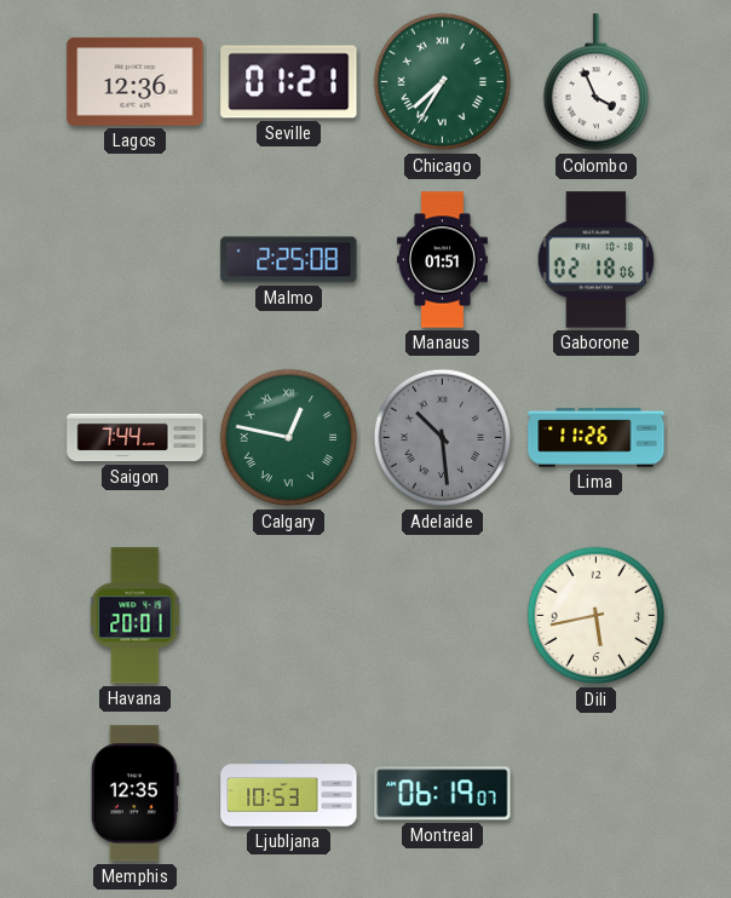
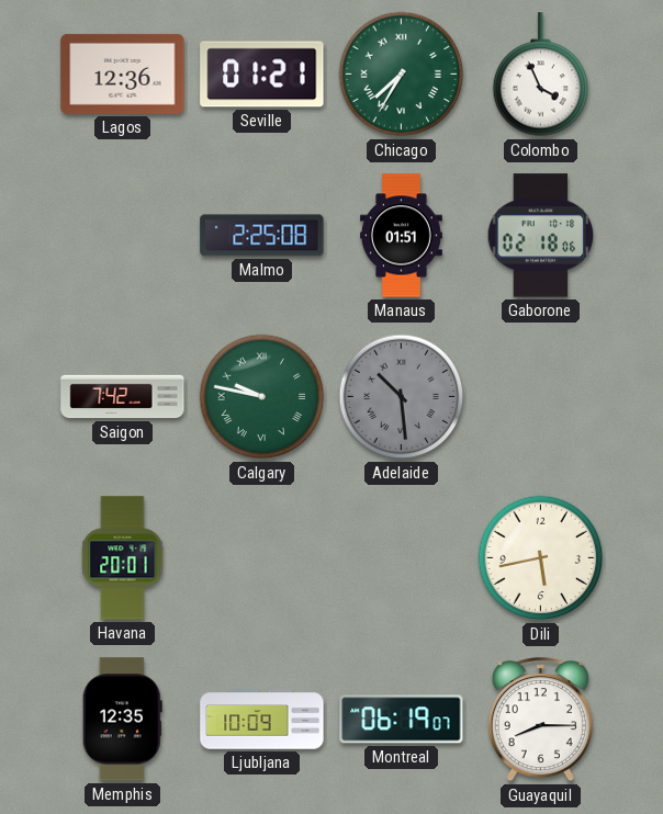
Saigon: 7:44 -> 7:42 (123, 397)
Calgary: 12:47 -> 9:47 (262, 397)
Lima: 11:26 -> none (597, 438)
Ljubljana: 10:53 -> 10:09 (262, 720)
Guayaquil: none -> 8:15 (540, 721)
